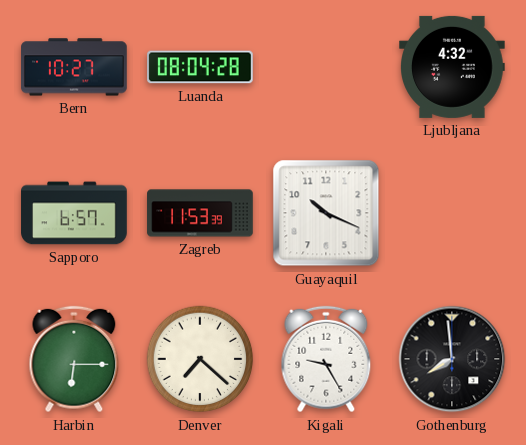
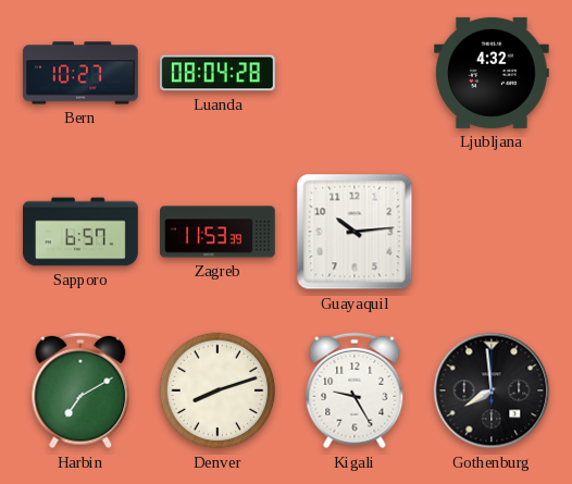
Guayaquil: 10:19 -> 10:14 (355, 232)
Harbin: 6:15 -> 7:10 (80, 390)
Denver: 7:22 -> 8:12 (217, 390)
